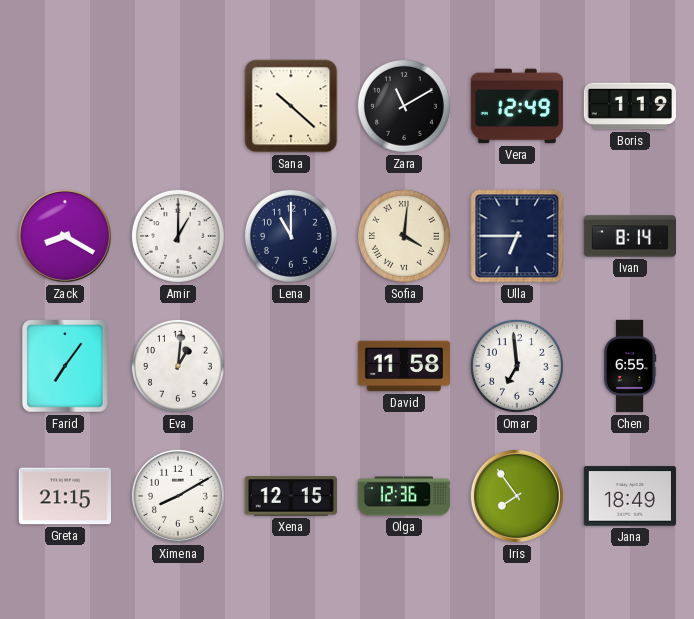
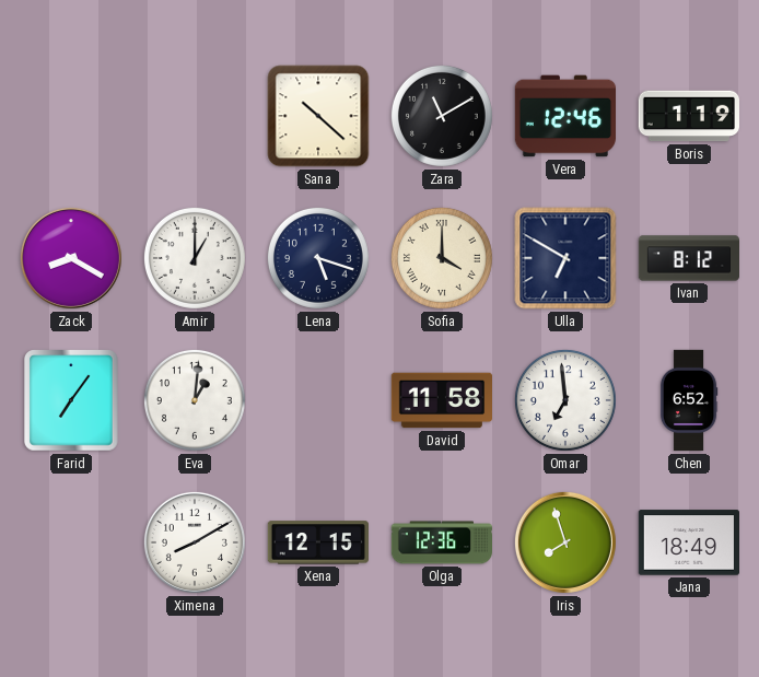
Vera: 12:49 -> 12:46 (564, 116)
Lena: 11:00 -> 5:18 (318, 258)
Sofia: 4:01 -> 4:00 (442, 258)
Ulla: 6:45 -> 6:50 (565, 258)
Ivan: 8:14 -> 8:12 (689, 258)
Chen: 6:55 -> 6:52 (689, 400)
Greta: 21:15 -> none (64, 496)
Iris: 7:54 -> 7:57 (565, 542)
